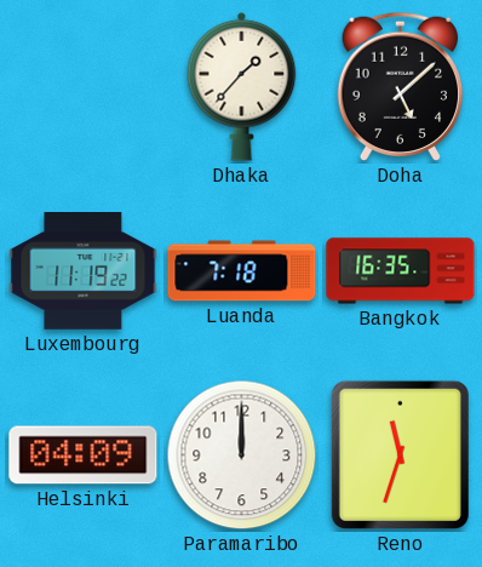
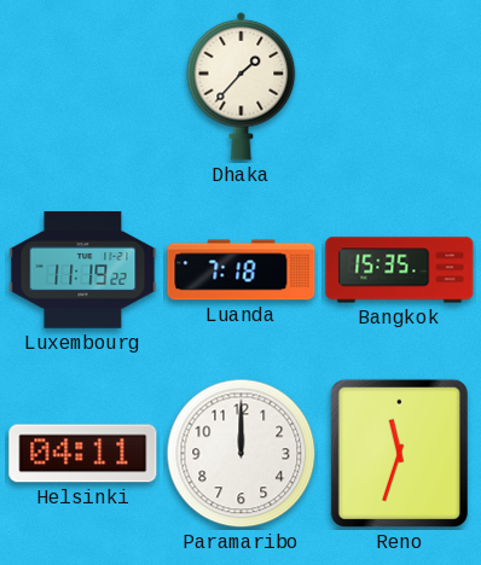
Doha: 5:08 -> none (401, 87)
Bangkok: 16:35 -> 15:35 (400, 270)
Helsinki: 04:09 -> 04:11 (83, 454)
